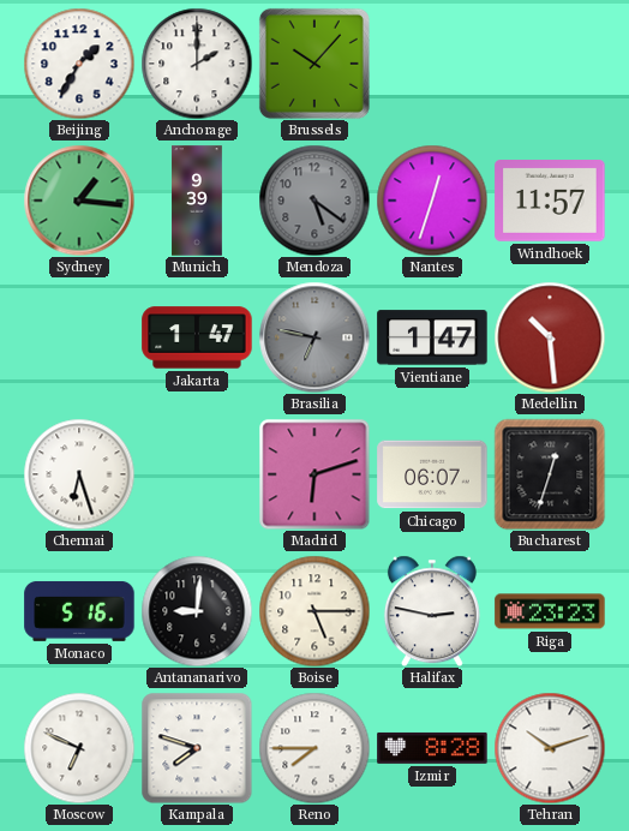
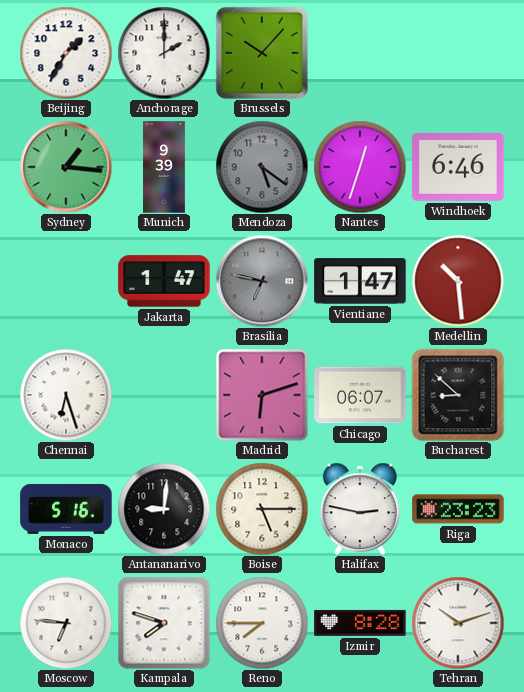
Windhoek: 11:57 -> 6:46 (458, 168)
Bucharest: 12:33 -> 8:52 (458, 395)
Moscow: 6:49 -> 6:46 (66, 623)
